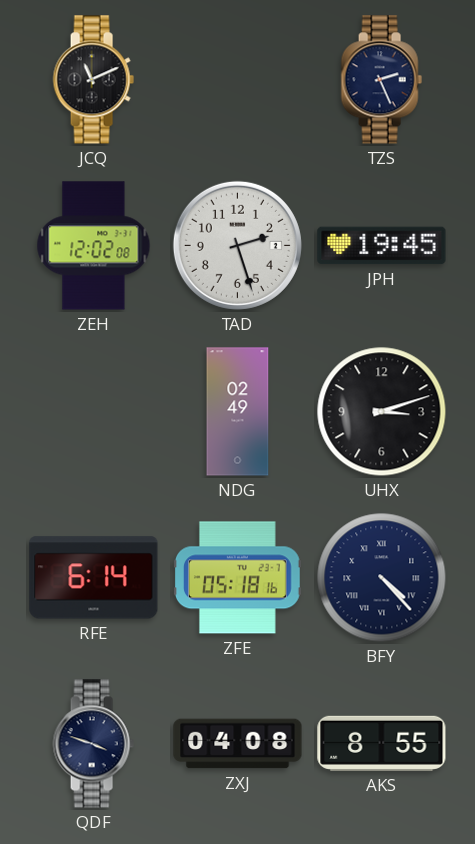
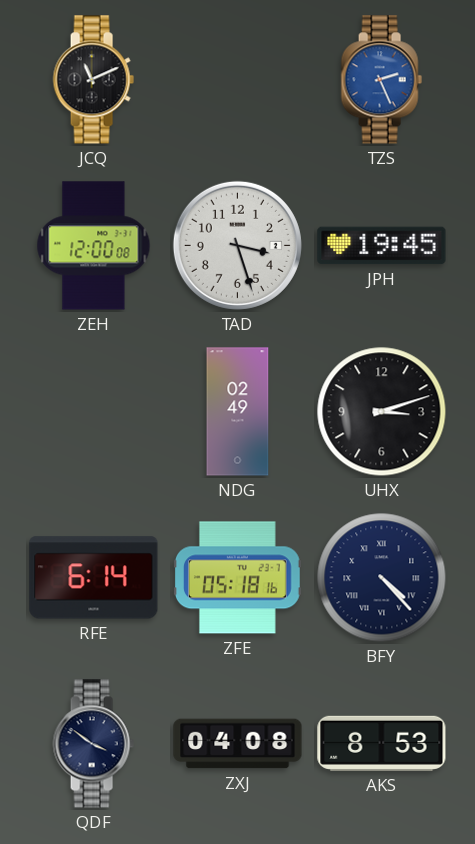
TZS dial: navy -> blue (381, 80)
ZEH: 12:02 -> 12:00 (94, 246)
TAD: 2:27 -> 3:27 (237, 245)
QDF: 3:48 -> 3:51 (93, 744)
AKS: 8:55 -> 8:53 (382, 743)
